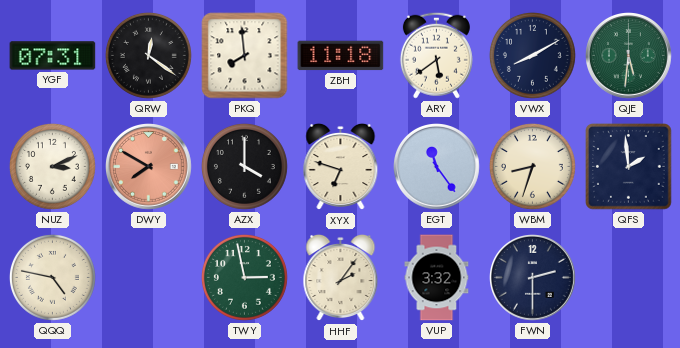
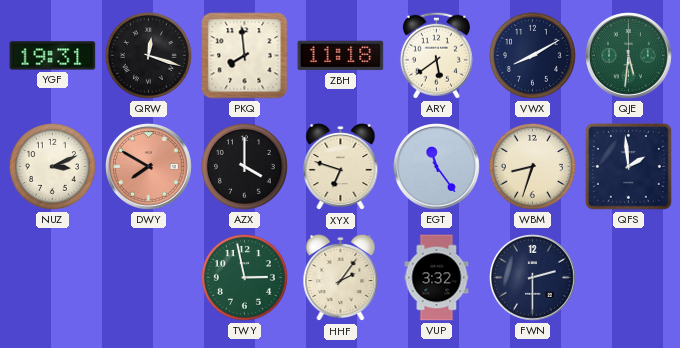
YGF: 07:31 -> 19:31 (53, 56)
QRW: 12:21 -> 12:18 (148, 55)
QQQ: 4:47 -> none (52, 277)
